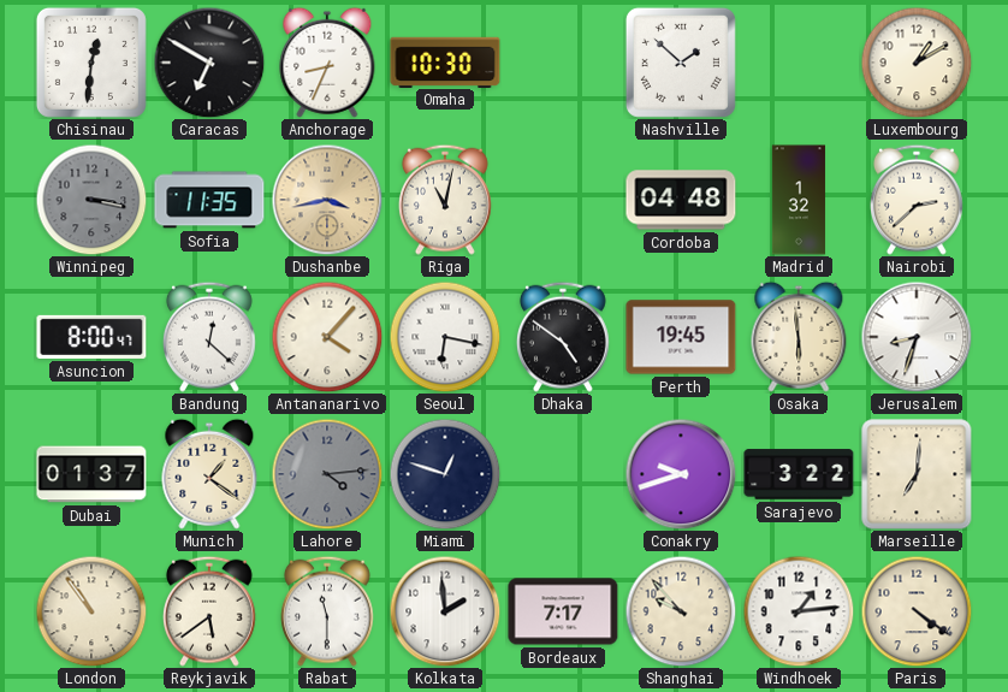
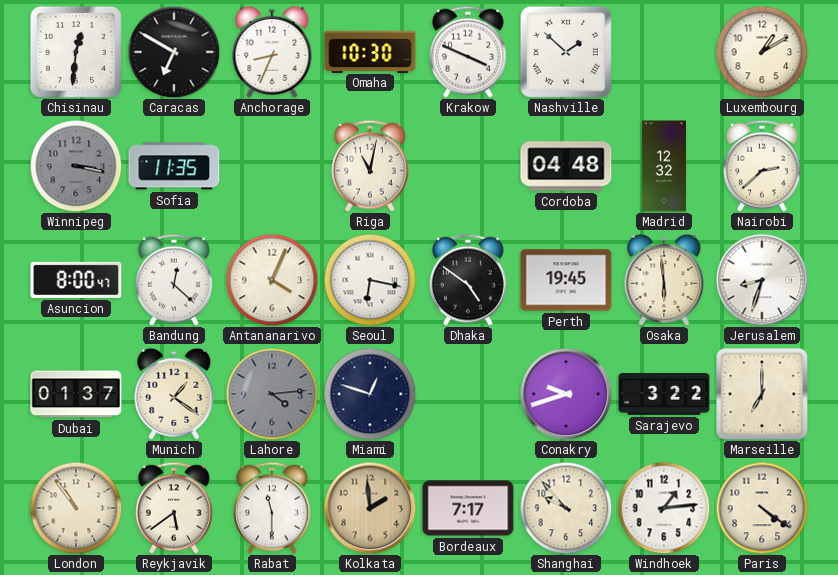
Krakow: none -> 3:49 (468, 52)
Dushanbe: 3:43 -> none (327, 200)
Madrid: 1:32 -> 12:32 (663, 166)
Antananarivo: 4:07 -> 4:04 (272, 280)
Marseille: 7:01 -> 7:00 (762, 394)
Kolkata dial: white -> champagne (370, 508)
